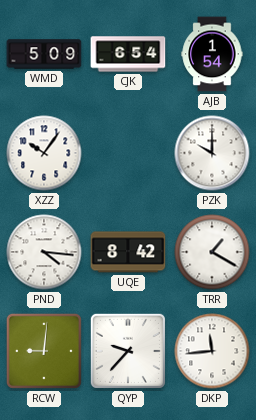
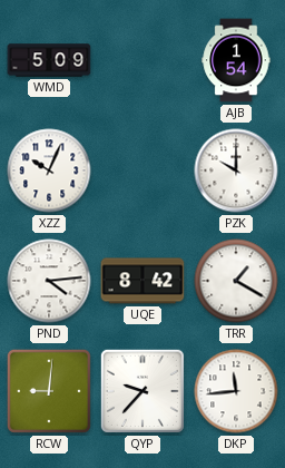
CJK: 6:54 -> none (128, 54)
XZZ: 10:06 -> 10:04 (49, 170)
PND: 4:16 -> 4:14 (49, 281)
